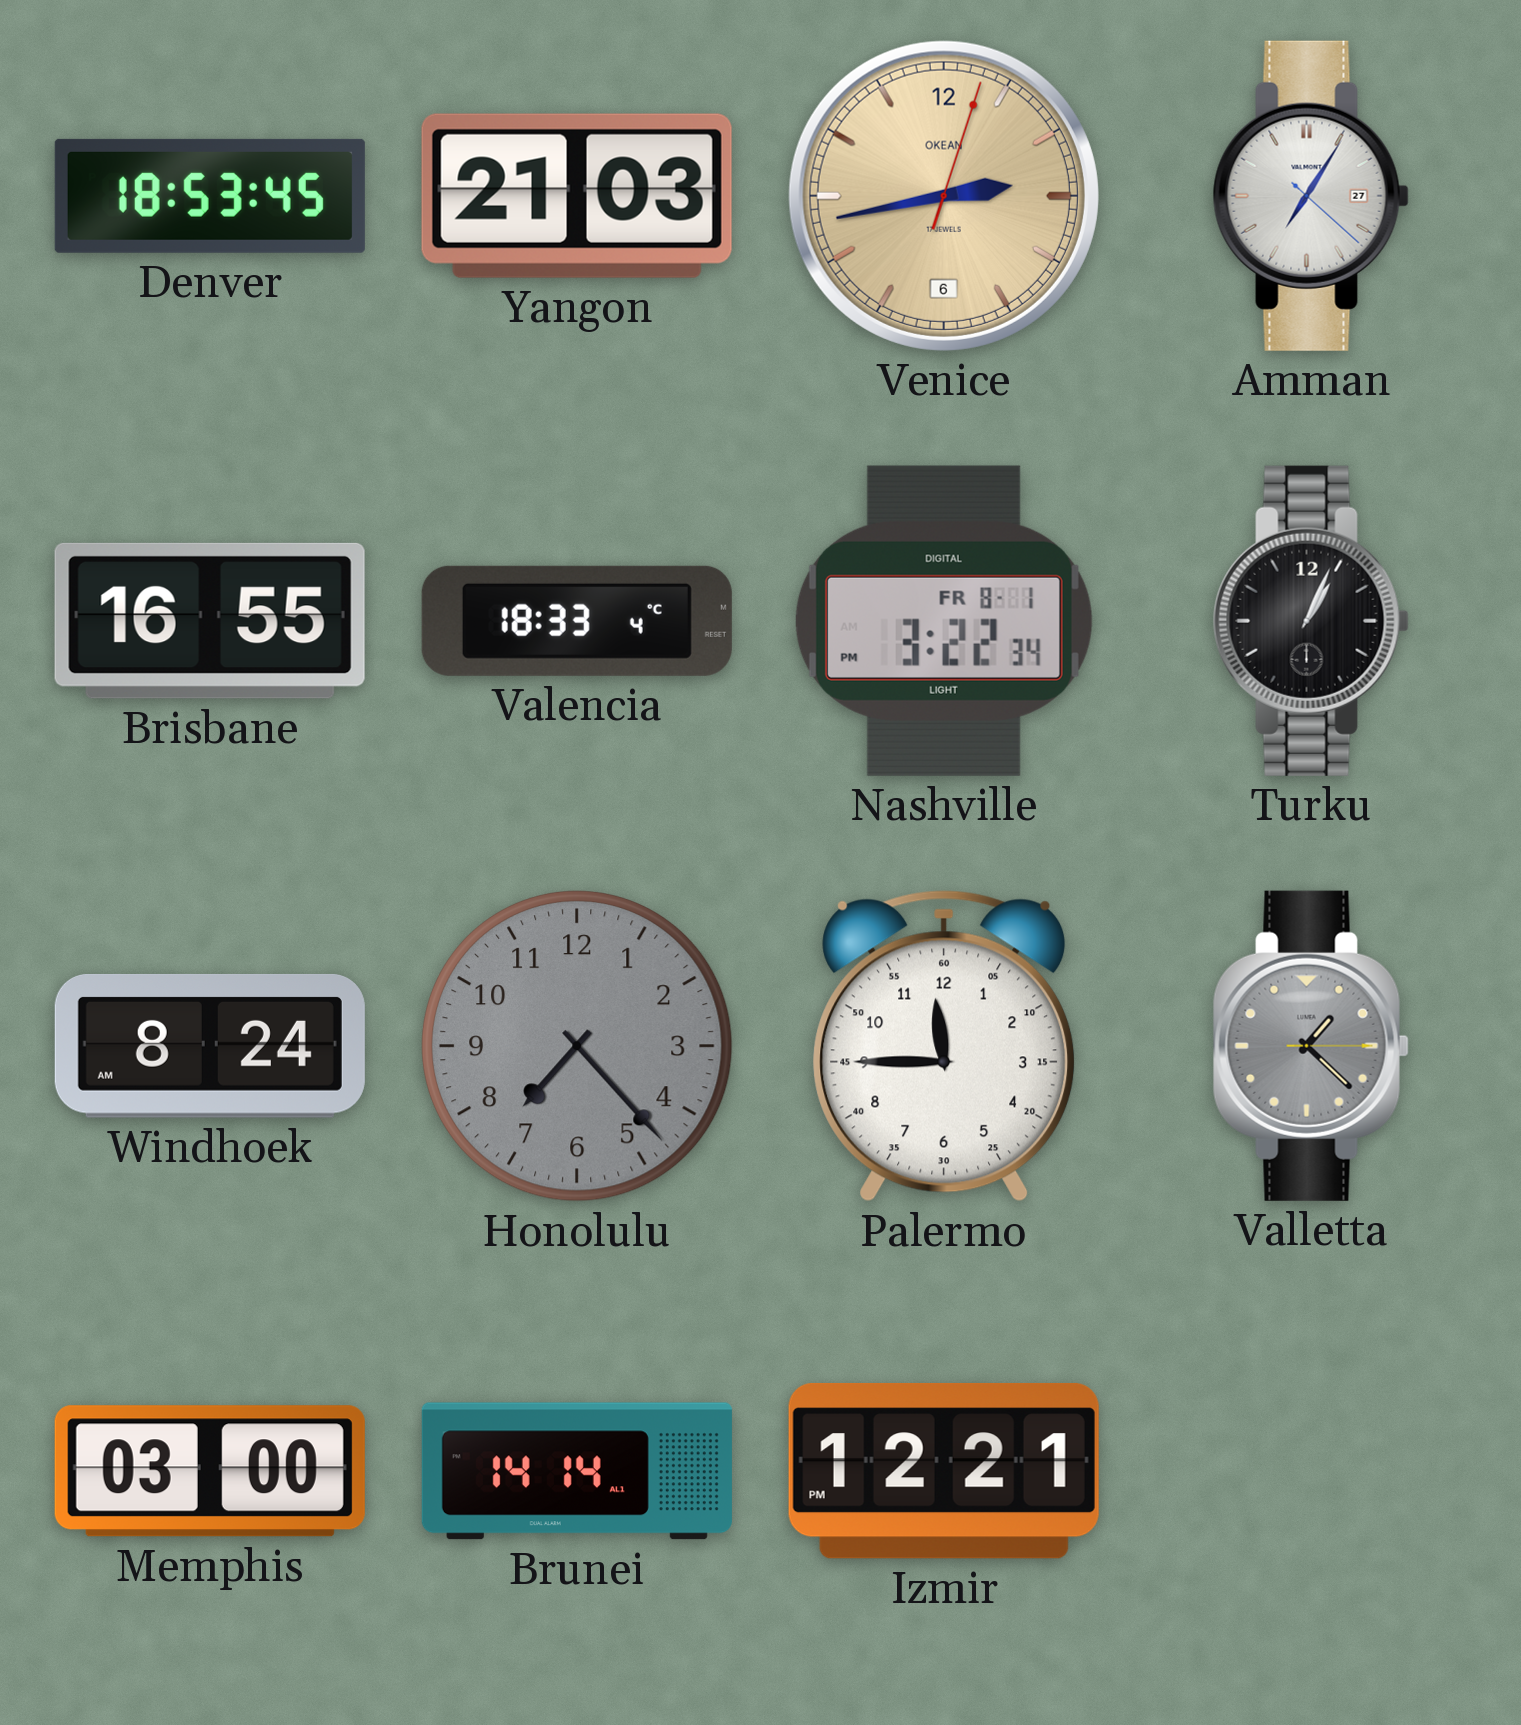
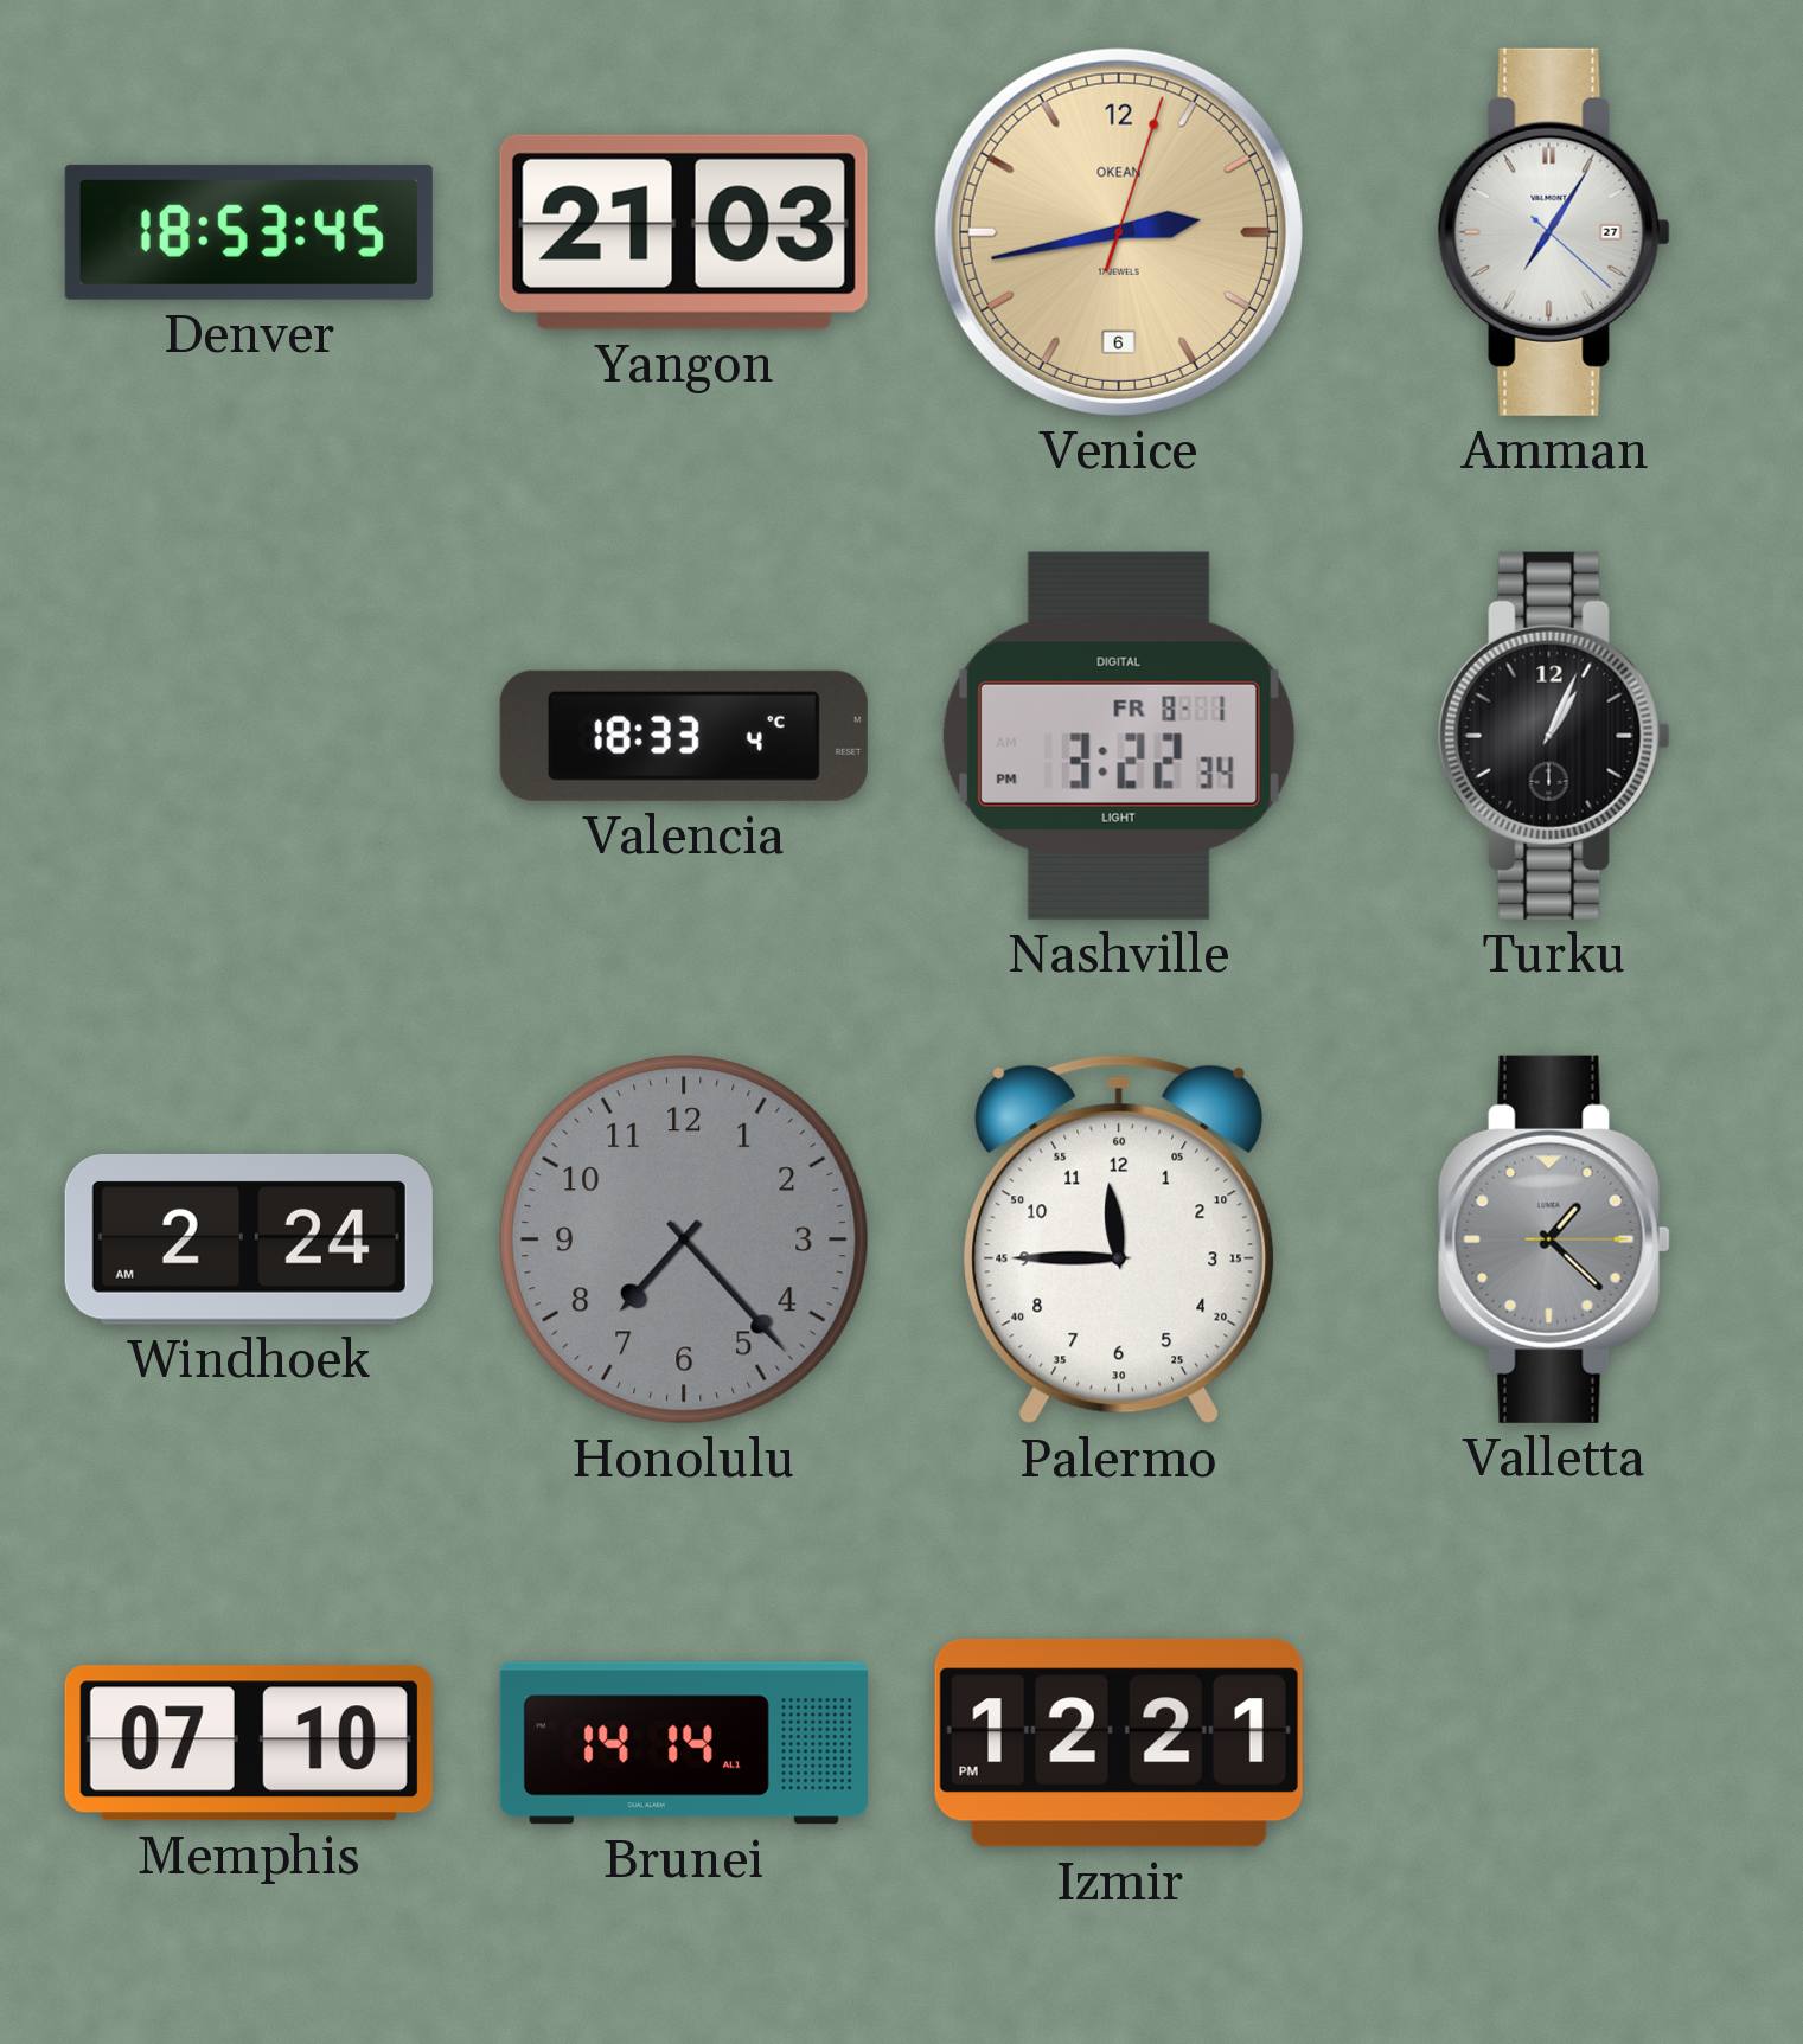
Brisbane: 16:55 -> none (210, 621)
Windhoek: 8:24 -> 2:24 (249, 1239)
Memphis: 03:00 -> 07:10 (249, 1743)
